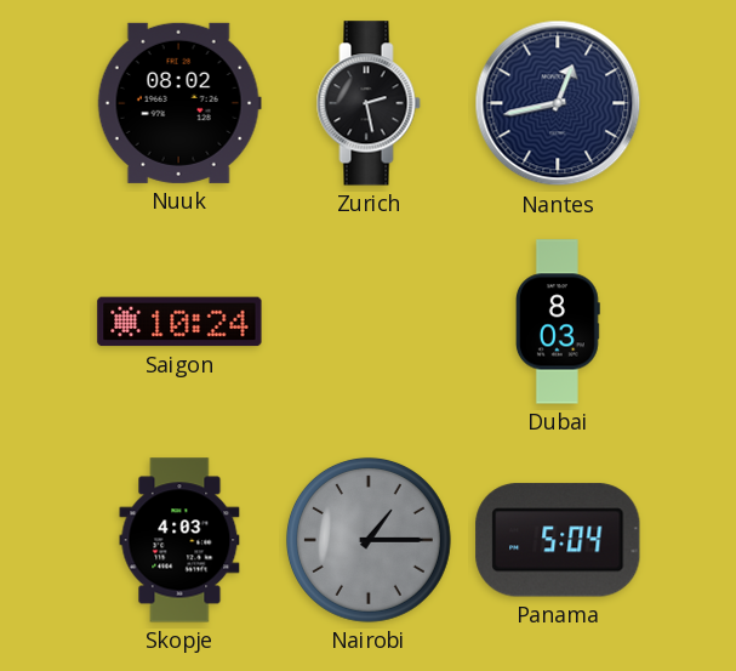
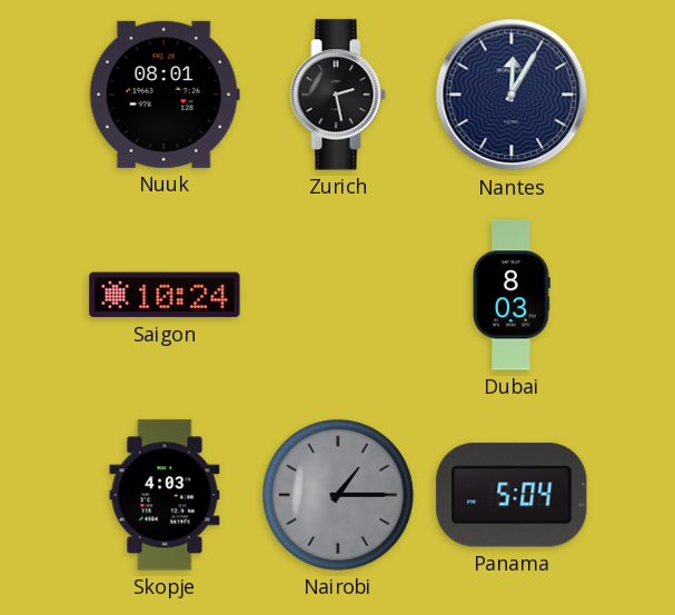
Nuuk: 08:02 -> 08:01 (165, 95)
Nantes: 12:43 -> 12:05 (512, 95)
